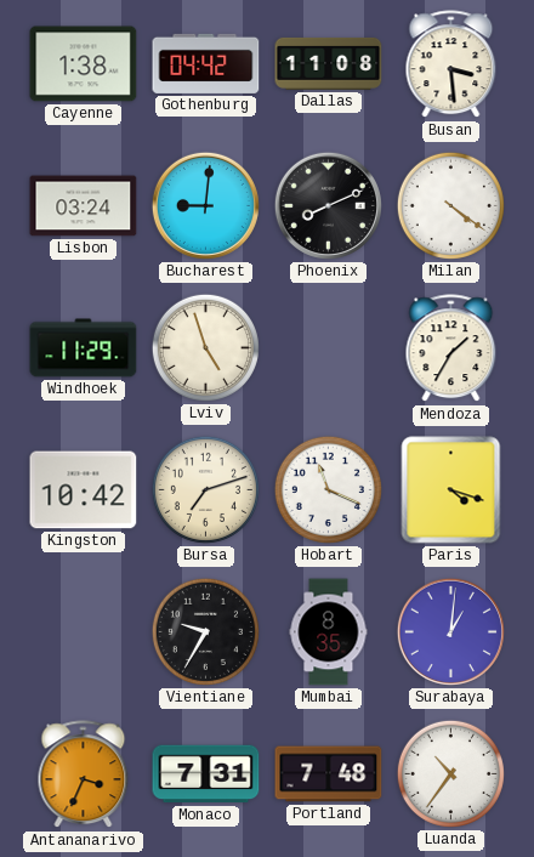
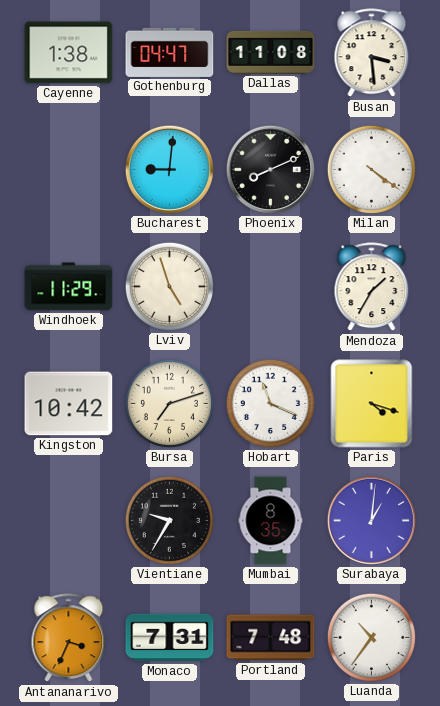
Gothenburg: 04:42 -> 04:47 (170, 52)
Lisbon: 03:24 -> none (84, 206)
